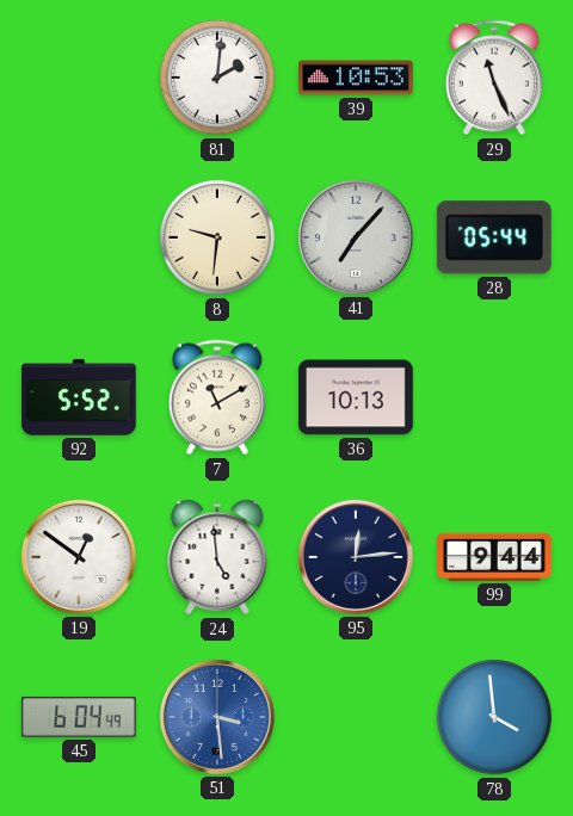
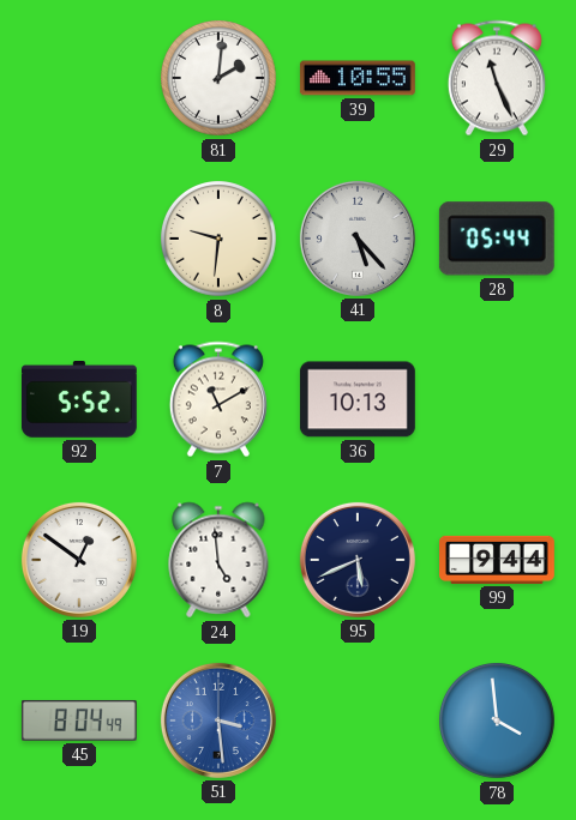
39: 10:53 -> 10:55 (358, 78)
41: 7:07 -> 5:23 (358, 239)
95: 12:14 -> 5:41 (358, 560)
45: 6:04 -> 8:04 (79, 720)
